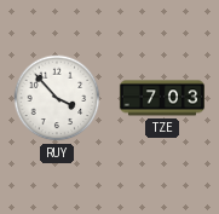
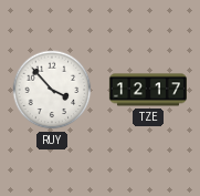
TZE: 7:03 -> 12:17 (148, 90)
